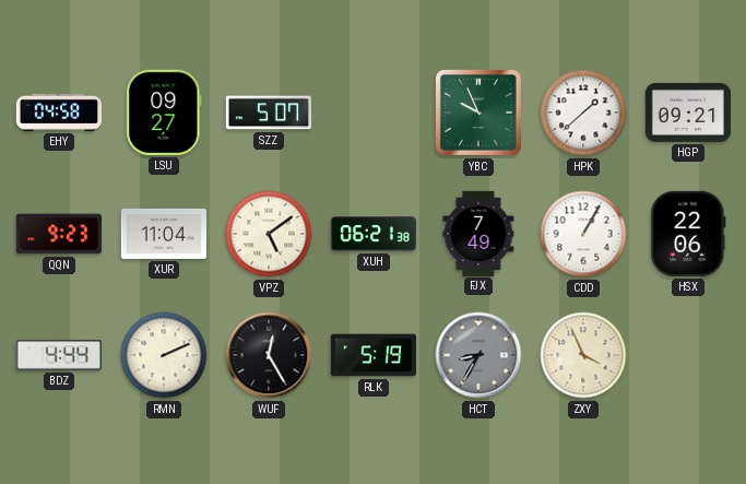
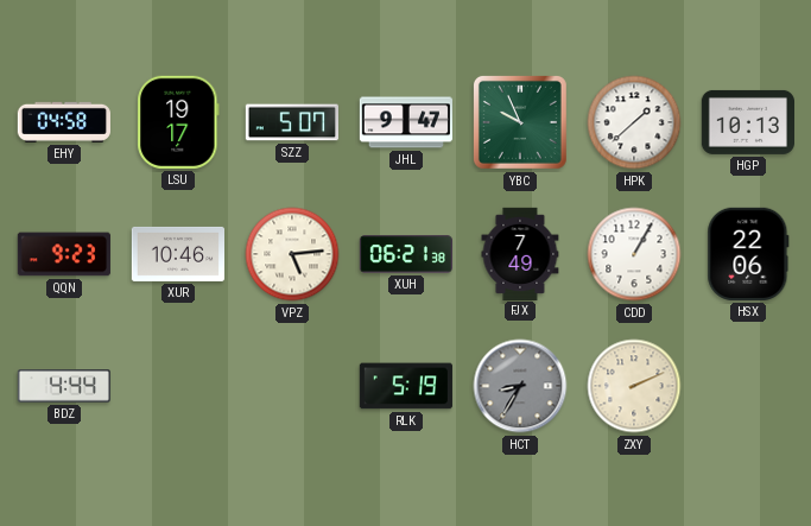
LSU: 09:27 -> 19:17 (178, 122)
JHL: none -> 9:47 (405, 122)
HGP: 09:21 -> 10:13 (747, 122)
XUR: 11:04 -> 10:46 (177, 254)
VPZ: 5:09 -> 5:14 (292, 254)
RMN: 2:11 -> none (164, 355)
WUF: 12:25 -> none (269, 355)
ZXY: 3:56 -> 2:11 (634, 386)
